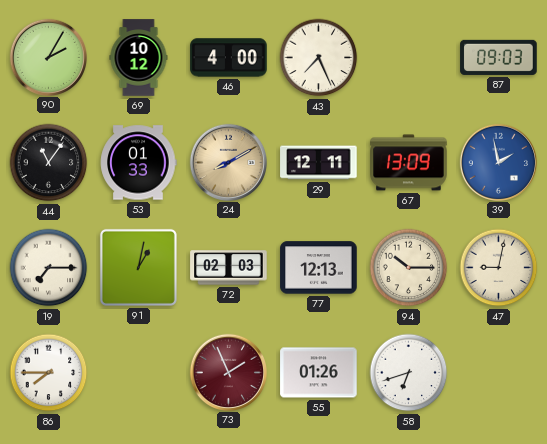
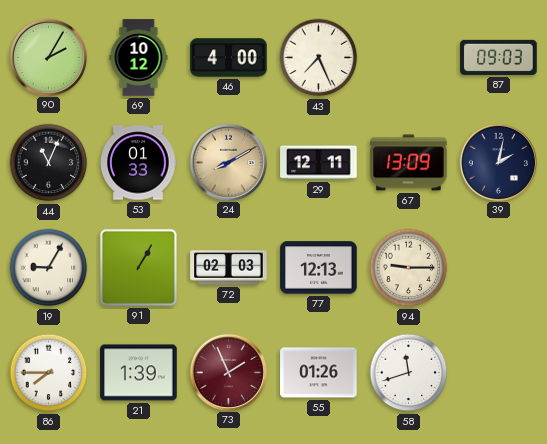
44: 11:06 -> 11:04 (49, 163)
39: 1:58 -> 2:02 (498, 162)
39 dial: blue -> navy (498, 162)
19: 7:15 -> 9:05 (49, 268)
91: 1:02 -> 1:05 (138, 267)
94: 10:15 -> 9:15 (409, 268)
47: 9:02 -> none (499, 268)
21: none -> 1:39 (139, 373)
58: 6:42 -> 11:42 (409, 373)
